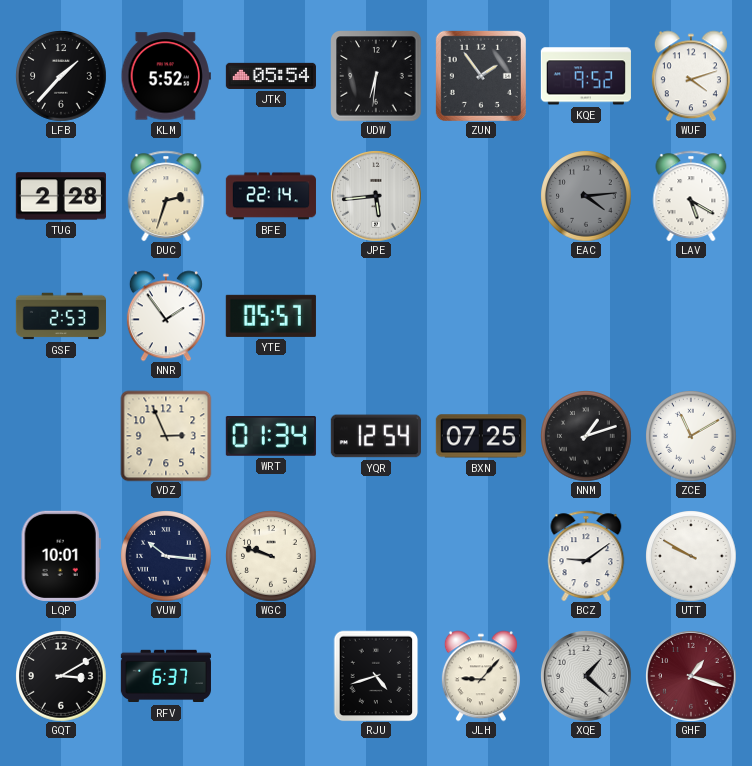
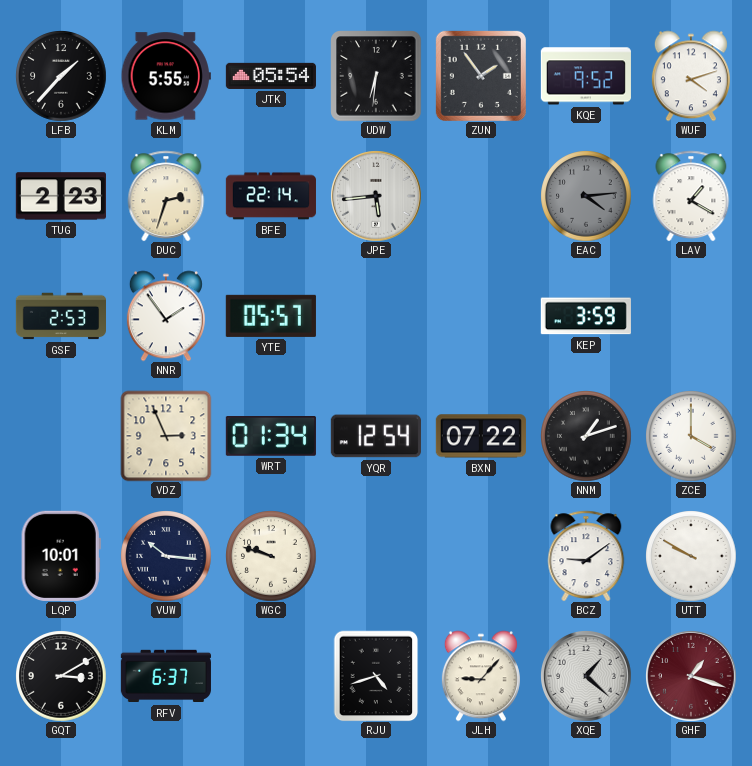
KLM: 5:52 -> 5:55 (166, 76)
TUG: 2:28 -> 2:23 (61, 196)
LAV: 5:20 -> 1:20 (691, 196)
KEP: none -> 3:59 (586, 316)
BXN: 07:25 -> 07:22 (481, 436)
ZCE: 11:10 -> 4:00 (691, 436)
